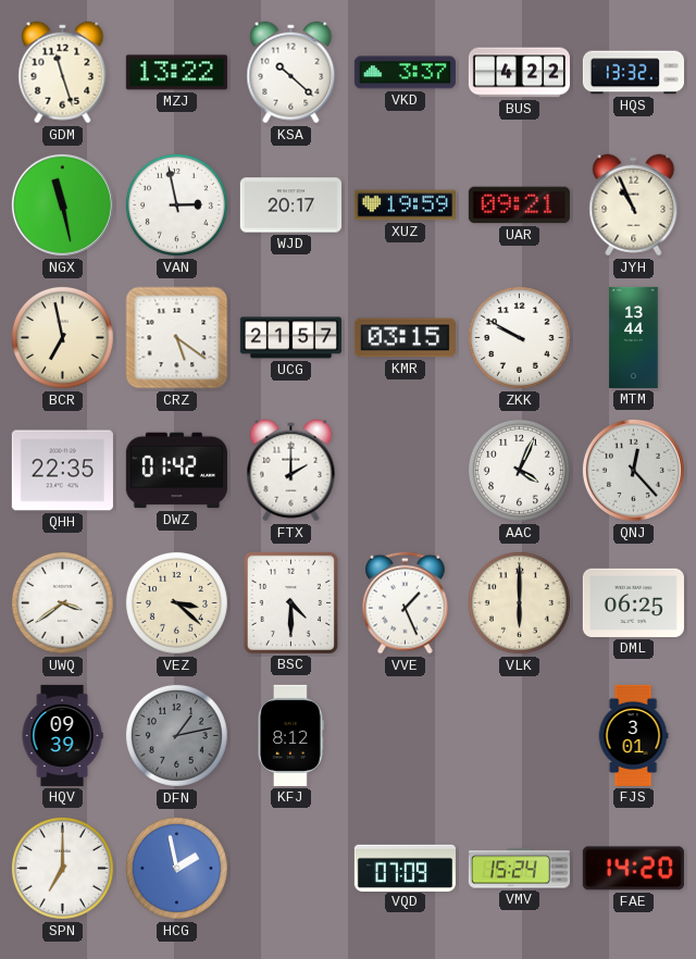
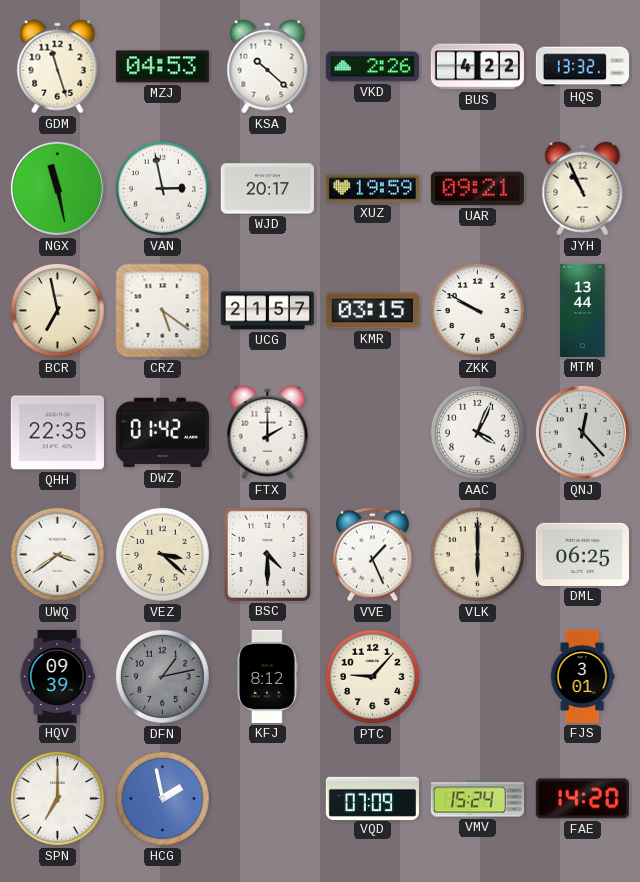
MZJ: 13:22 -> 04:53 (162, 67)
VKD: 3:37 -> 2:26 (372, 67)
PTC: none -> 9:07 (372, 676)
